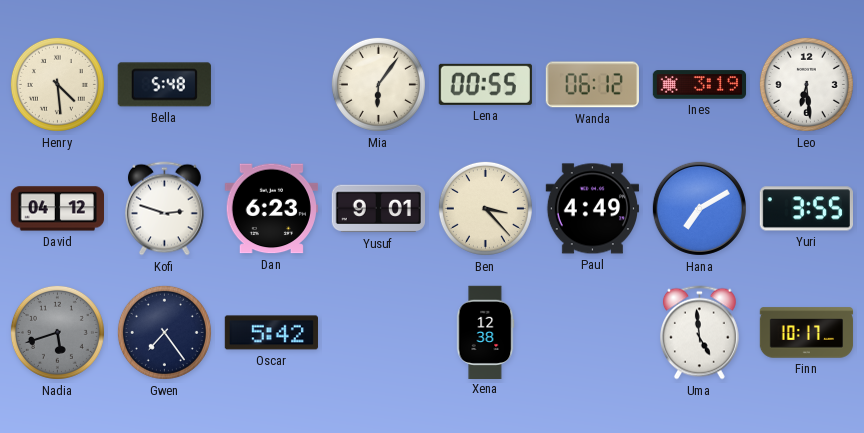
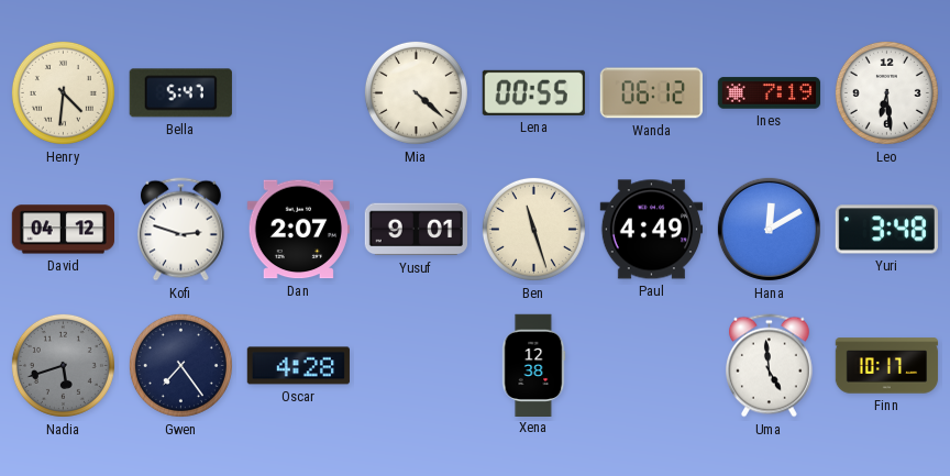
Henry: 4:29 -> 4:31 (63, 92)
Bella: 5:48 -> 5:47 (180, 93)
Mia: 6:06 -> 4:22 (416, 92)
Ines: 3:19 -> 7:19 (770, 93)
Dan: 6:23 -> 2:07 (298, 230)
Ben: 3:23 -> 11:27 (533, 229)
Hana: 7:10 -> 12:10 (769, 229)
Yuri: 3:55 -> 3:48 (886, 230)
Oscar: 5:42 -> 4:28 (298, 366)
